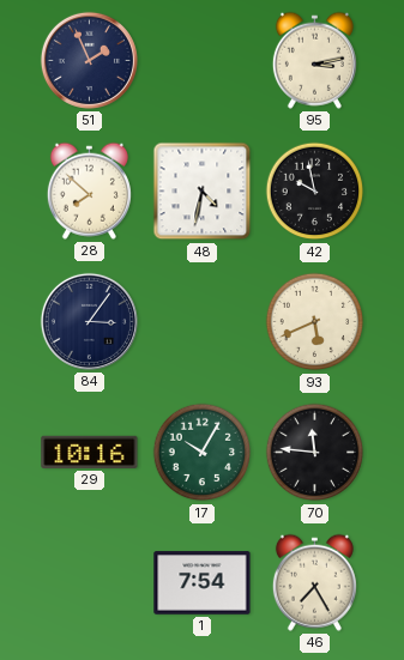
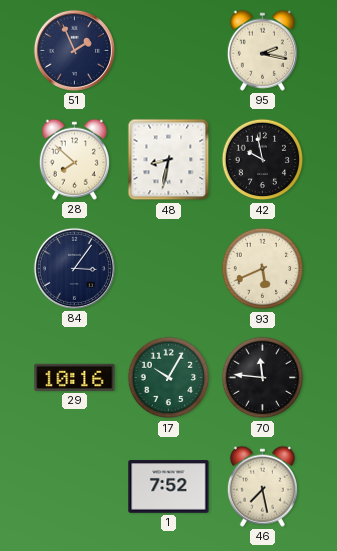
95: 3:13 -> 2:17 (262, 50)
48: 4:32 -> 8:32 (169, 160)
1: 7:54 -> 7:52 (169, 487)
46: 7:25 -> 7:28 (262, 486)
